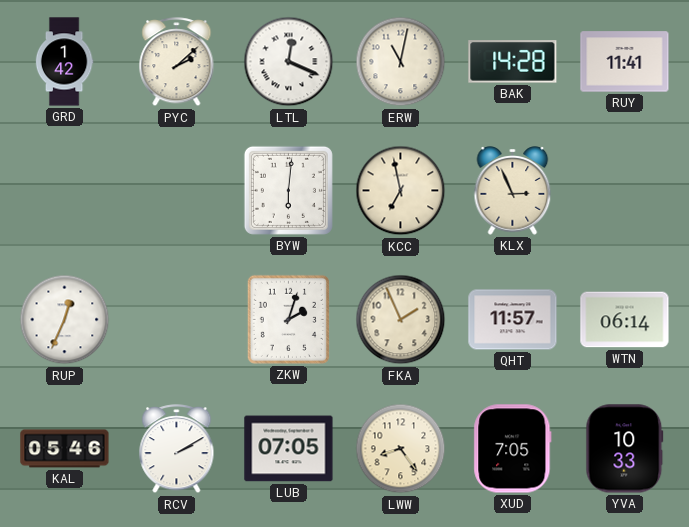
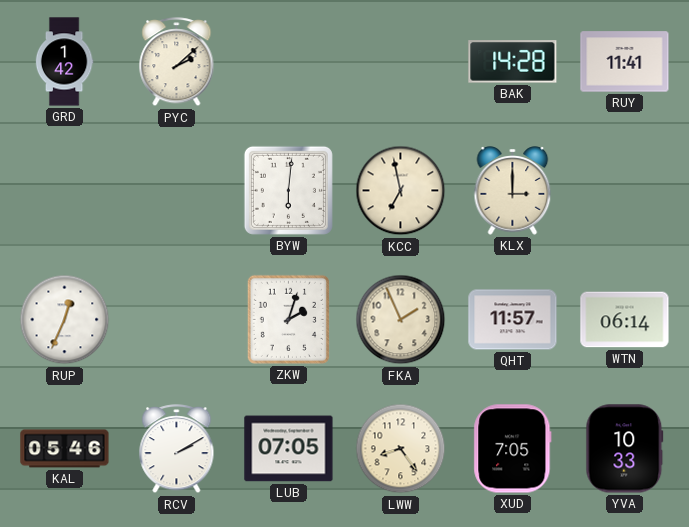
LTL: 12:19 -> none (289, 62)
ERW: 11:02 -> none (401, 62)
KLX: 2:56 -> 3:00 (513, 191)
